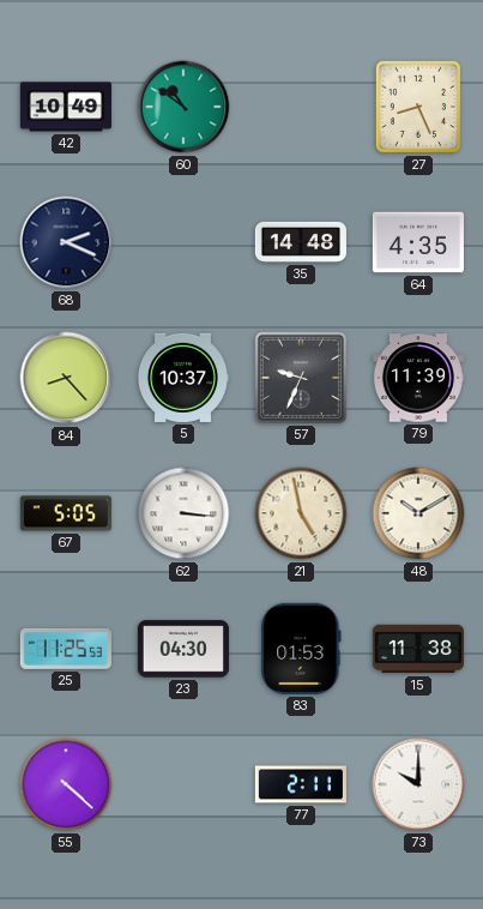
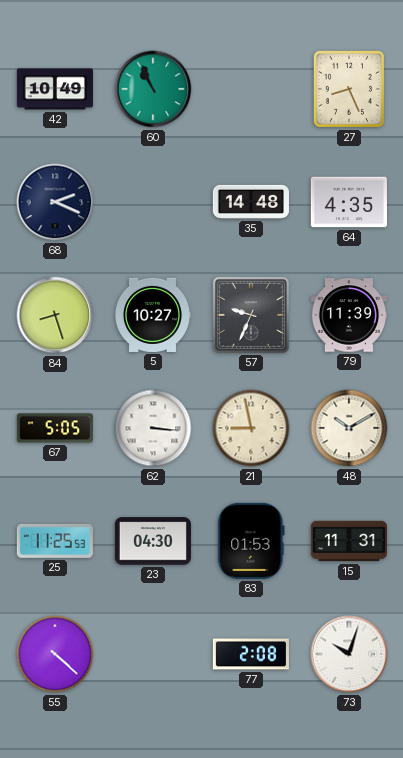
60: 10:51 -> 10:56 (153, 89)
84: 8:23 -> 8:27 (55, 315)
5: 10:37 -> 10:27 (152, 315)
21: 4:58 -> 8:58 (251, 428)
15: 11:38 -> 11:31 (349, 541)
77: 2:11 -> 2:08 (251, 654)
73: 10:00 -> 10:03 (349, 654)
